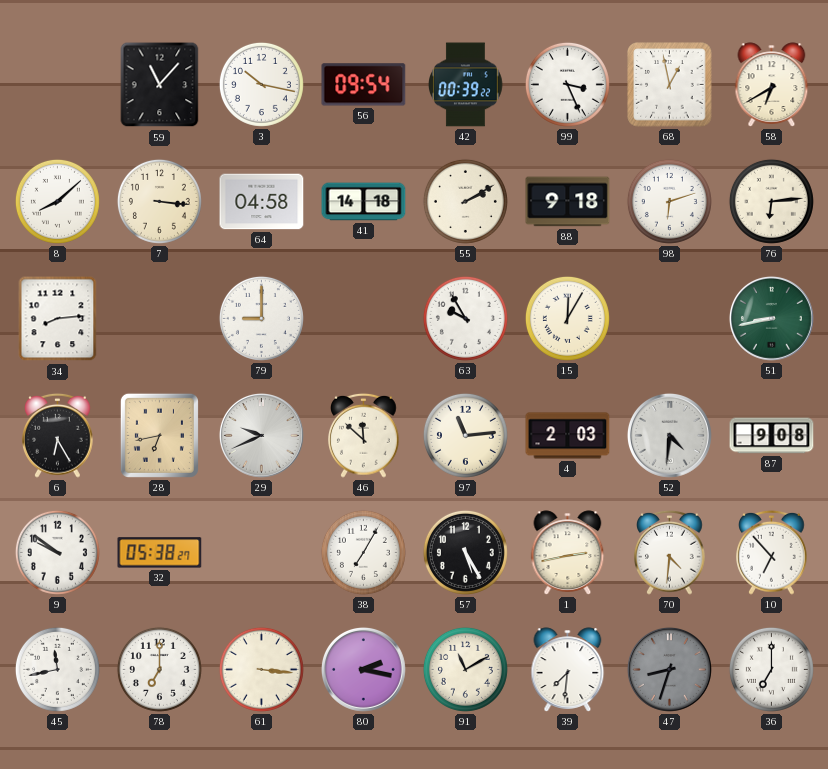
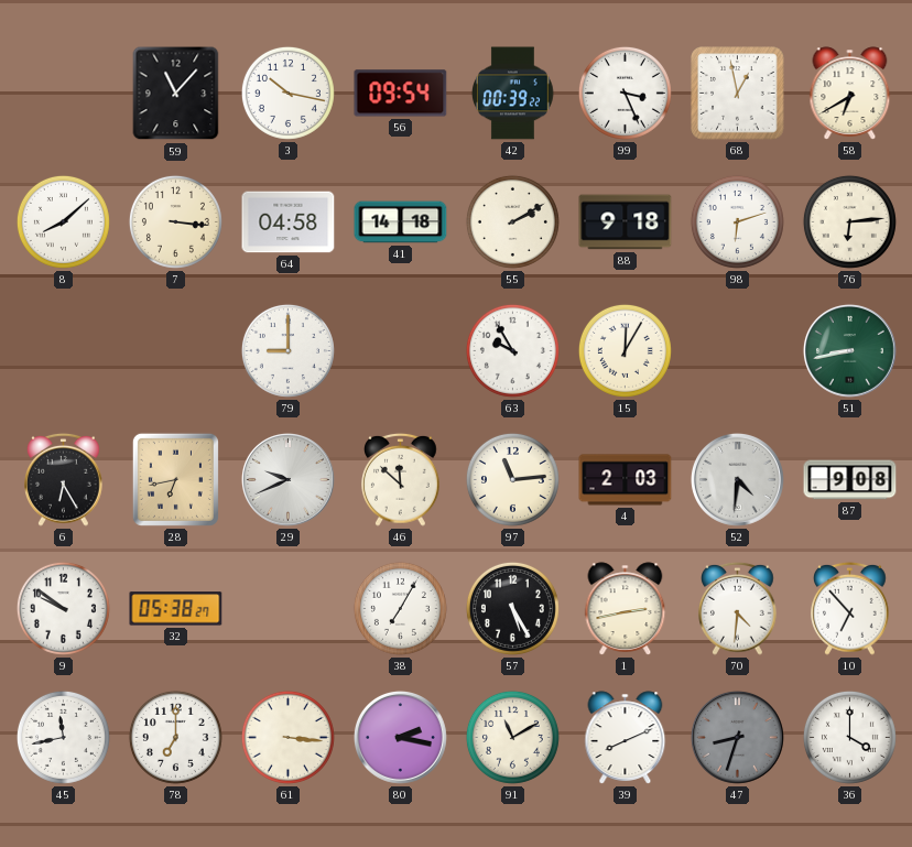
34: 8:14 -> none (58, 319)
39: 7:31 -> 8:11 (626, 738)
36: 7:00 -> 4:00 (849, 737)
